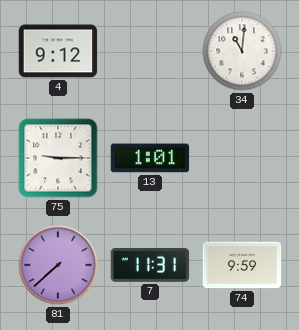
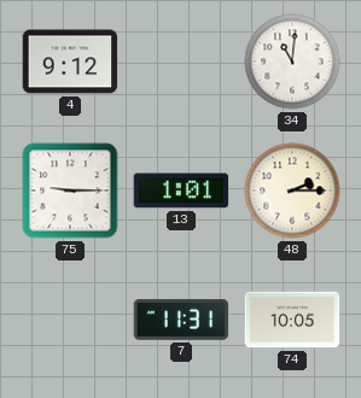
48: none -> 2:15 (292, 191)
81: 7:38 -> none (58, 265)
74: 9:59 -> 10:05 (292, 320)
